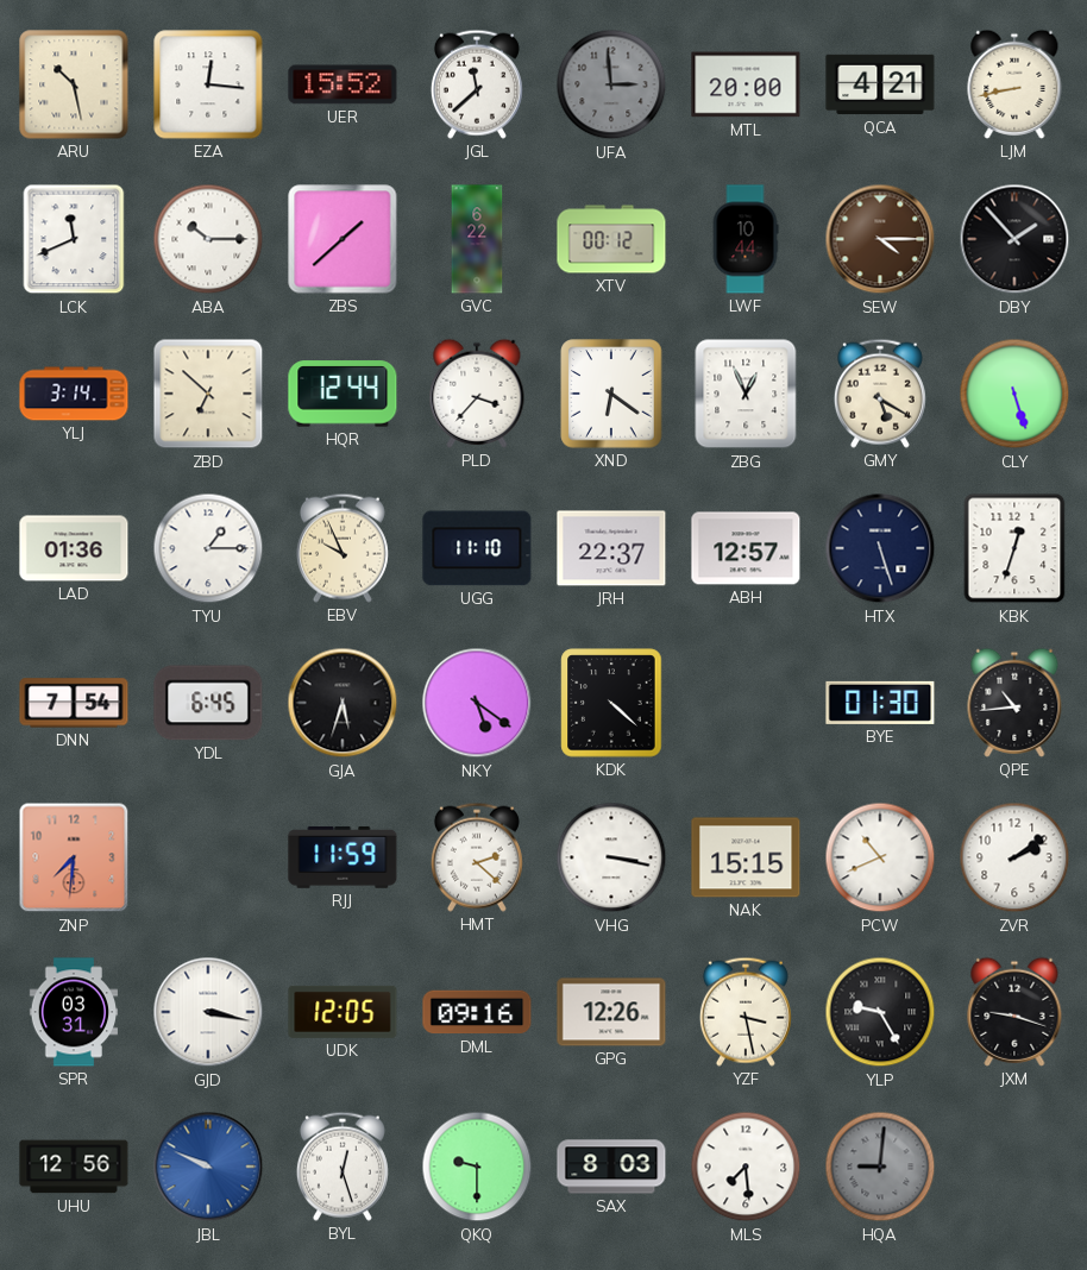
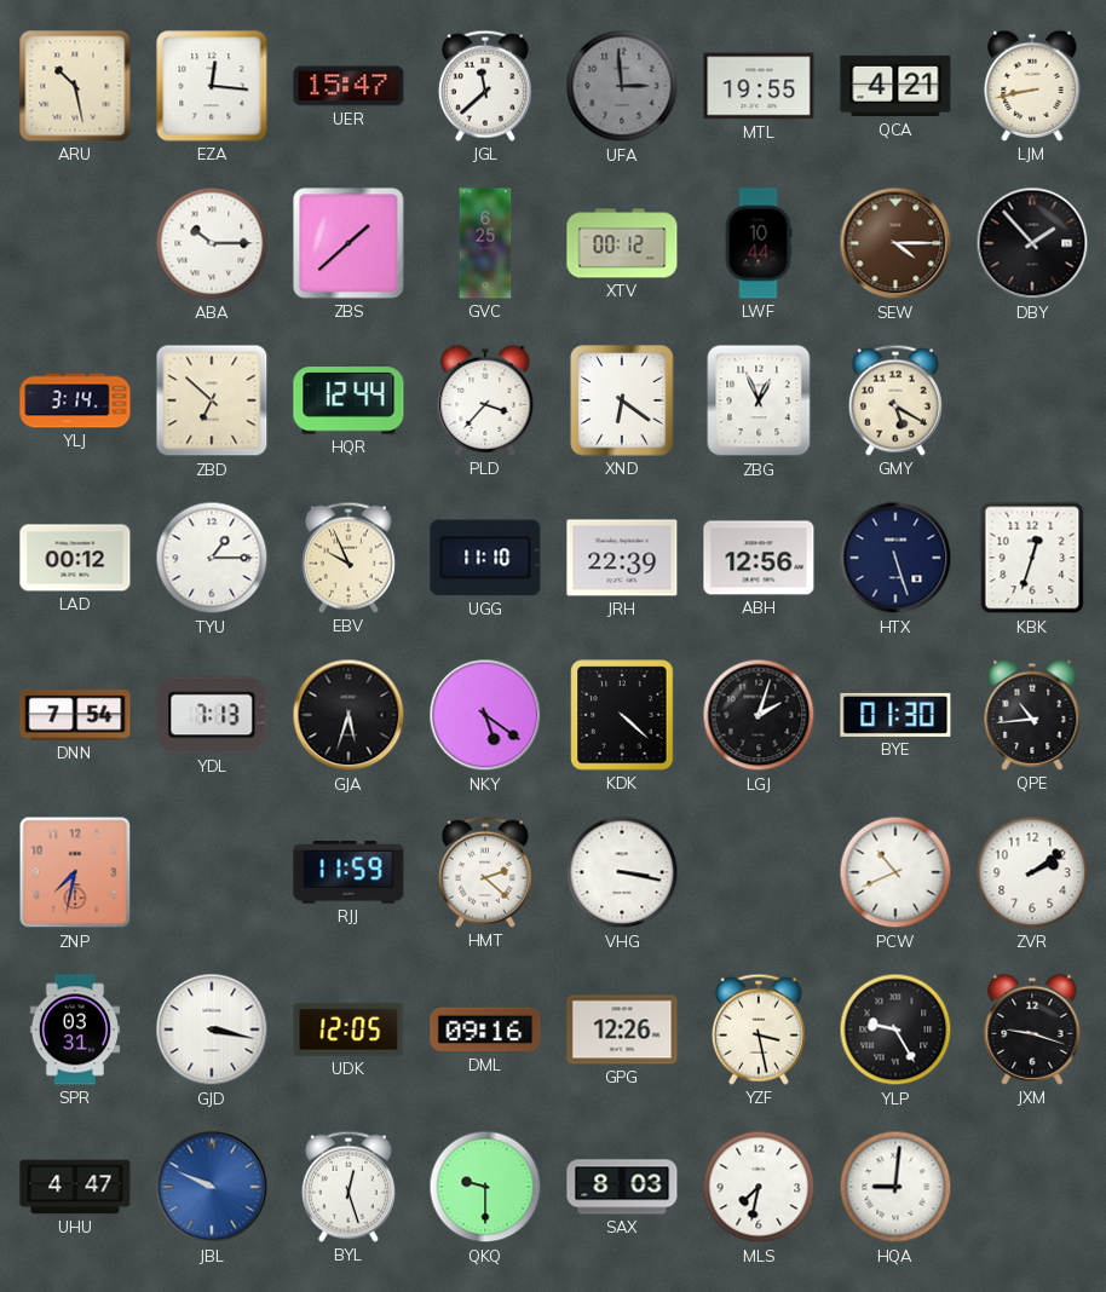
UER: 15:52 -> 15:47 (348, 86)
MTL: 20:00 -> 19:55 (759, 86)
LCK: 11:41 -> none (74, 239)
GVC: 6:22 -> 6:25 (485, 243)
CLY: 5:27 -> none (1014, 394)
LAD: 01:36 -> 00:12 (75, 558)
JRH: 22:37 -> 22:39 (622, 558)
ABH: 12:57 -> 12:56 (759, 558)
YDL: 6:45 -> 7:13 (212, 715)
LGJ: none -> 2:03 (759, 715)
ZNP: 7:31 -> 7:32 (75, 872)
NAK: 15:15 -> none (746, 857)
UHU: 12:56 -> 4:47 (75, 1187)
MLS: 7:29 -> 7:32 (759, 1187)
HQA dial: grey -> white (895, 1187)
